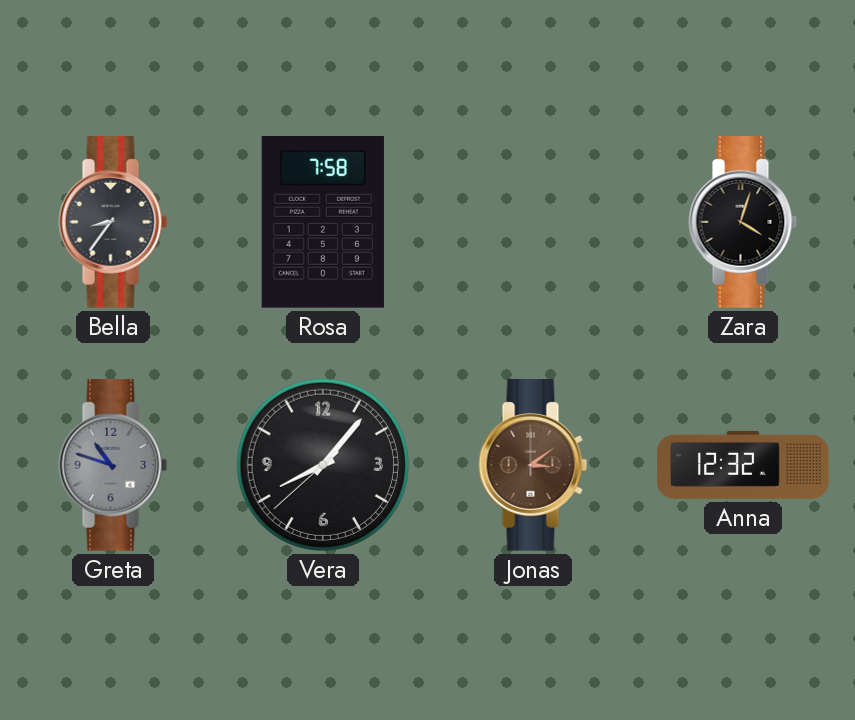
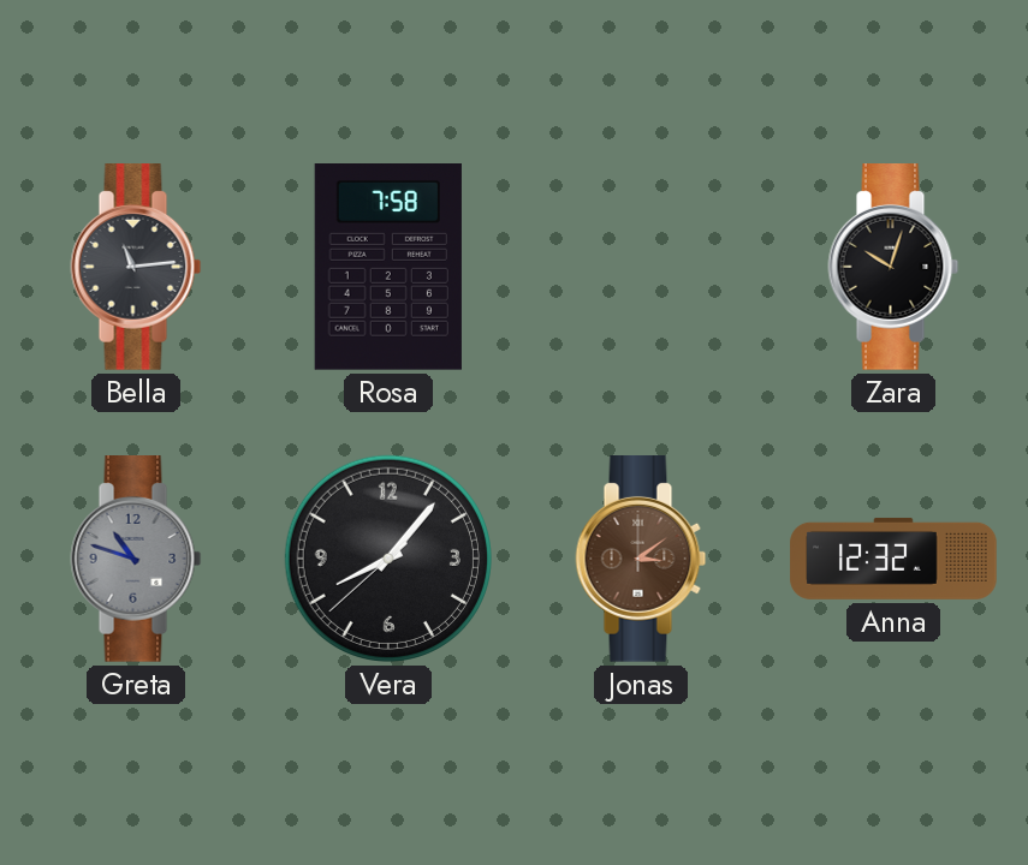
Bella: 8:36 -> 11:14 (136, 268)
Zara: 4:03 -> 10:03 (893, 268)
